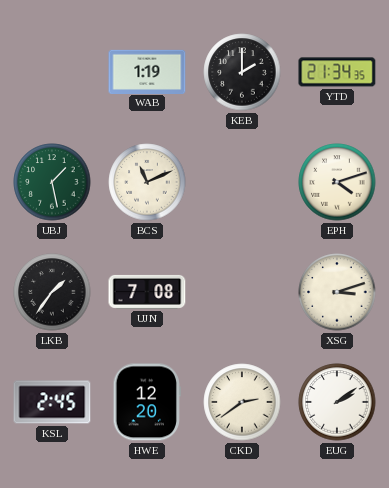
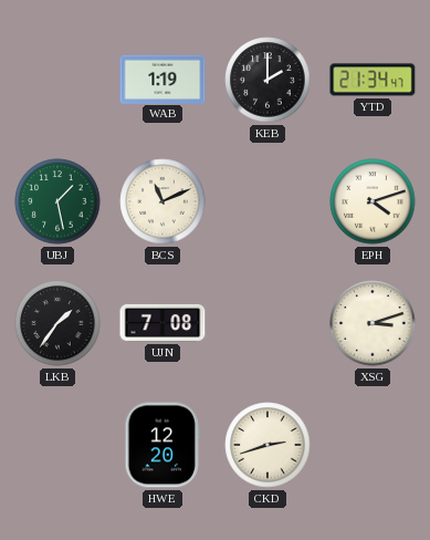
YTD: 21:34:35 -> 21:34:47 (373, 80)
KSL: 2:45 -> none (52, 402)
CKD: 2:39 -> 2:42 (268, 445)
EUG: 2:09 -> none (337, 402)
